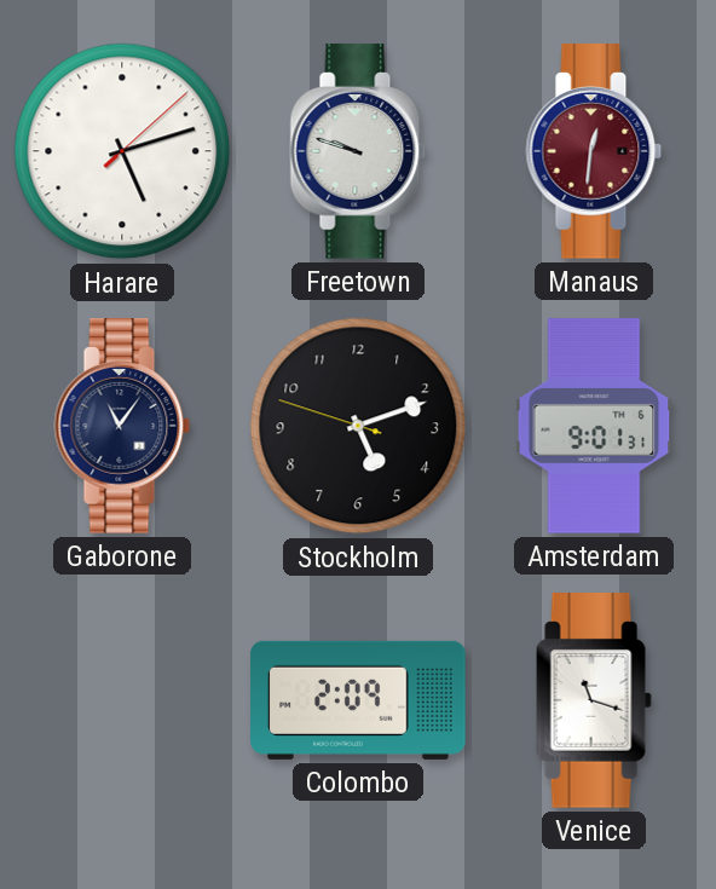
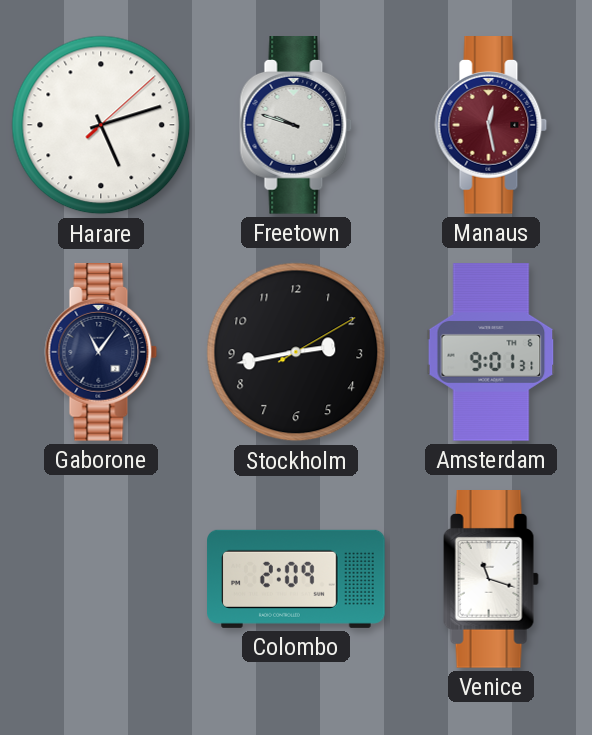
Manaus: 12:31 -> 12:28 (491, 126)
Stockholm: 5:11 -> 2:43 (296, 352)
